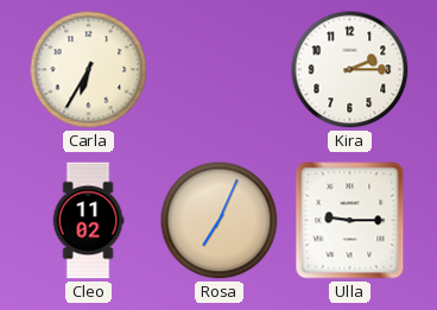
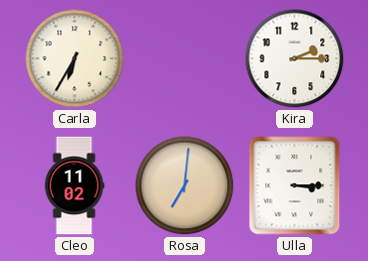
Rosa: 7:04 -> 7:01 (185, 186)
Ulla: 9:15 -> 3:15 (295, 186)
